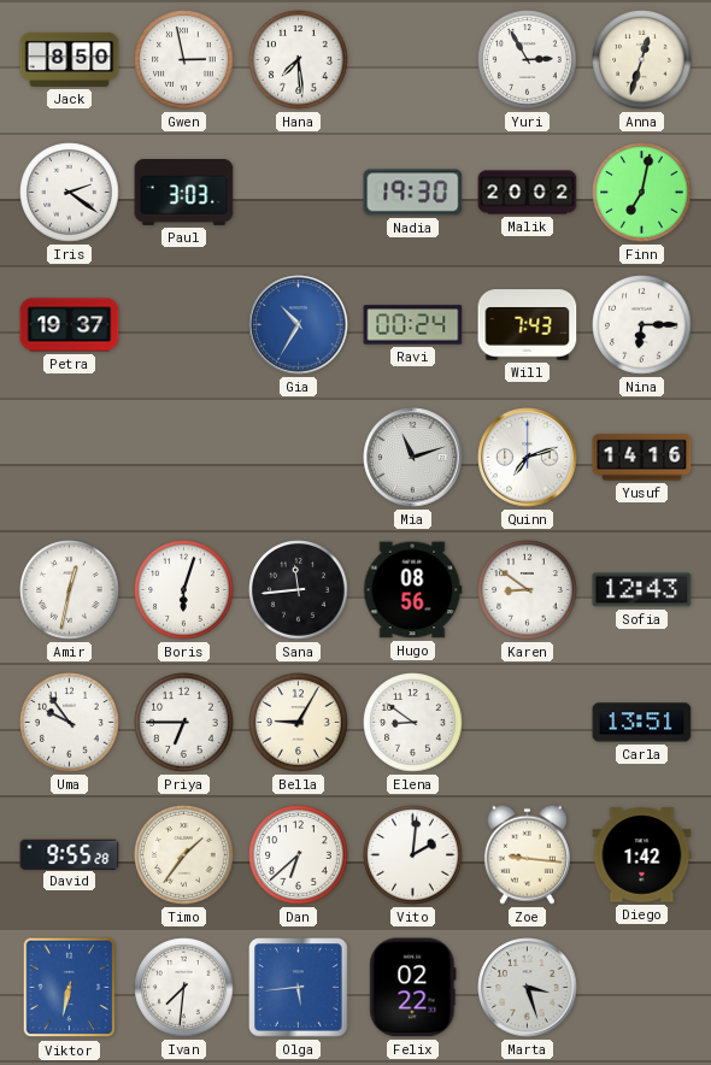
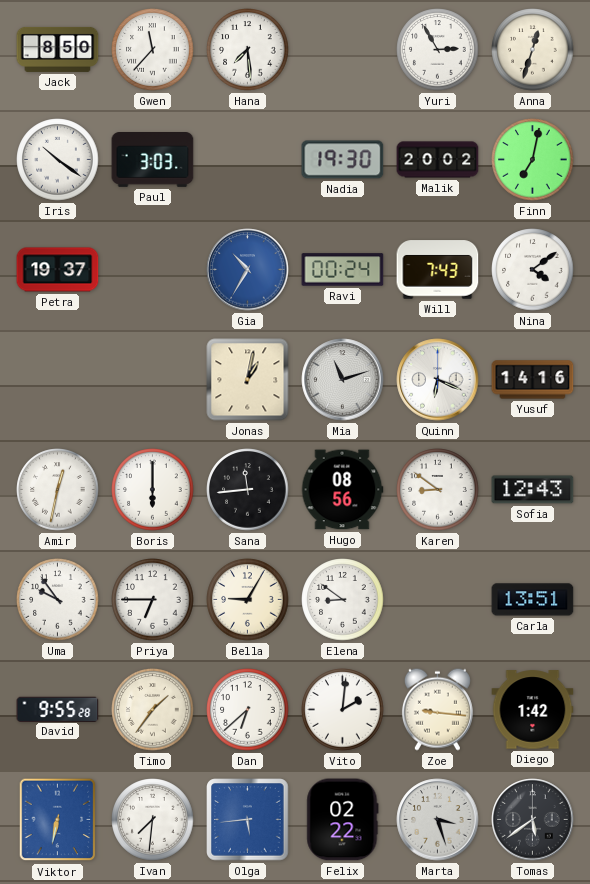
Gwen: 2:58 -> 11:37 (153, 50)
Iris: 2:21 -> 10:21 (58, 160)
Nina: 6:15 -> 4:09 (533, 270)
Jonas: none -> 1:02 (248, 380)
Quinn: 7:12 -> 6:19 (438, 380)
Boris: 6:03 -> 6:00 (153, 490)
Tomas: none -> 5:39 (533, 820)
